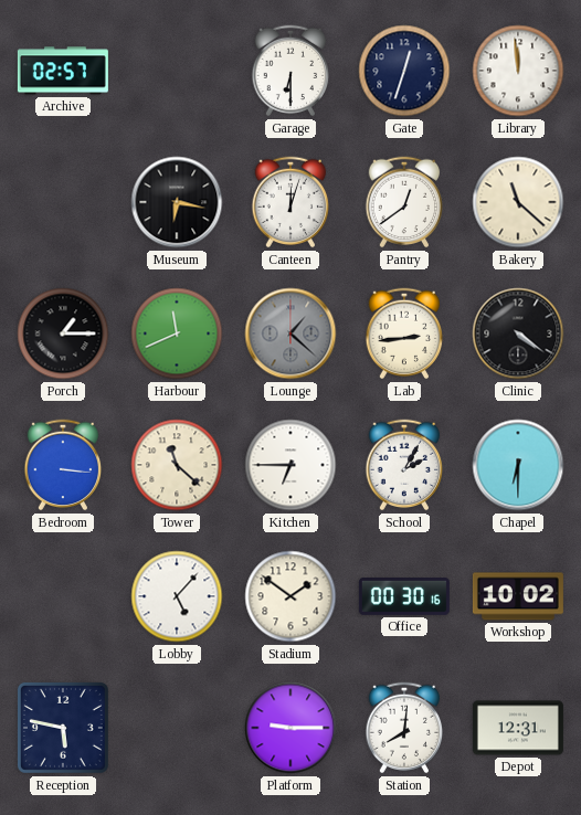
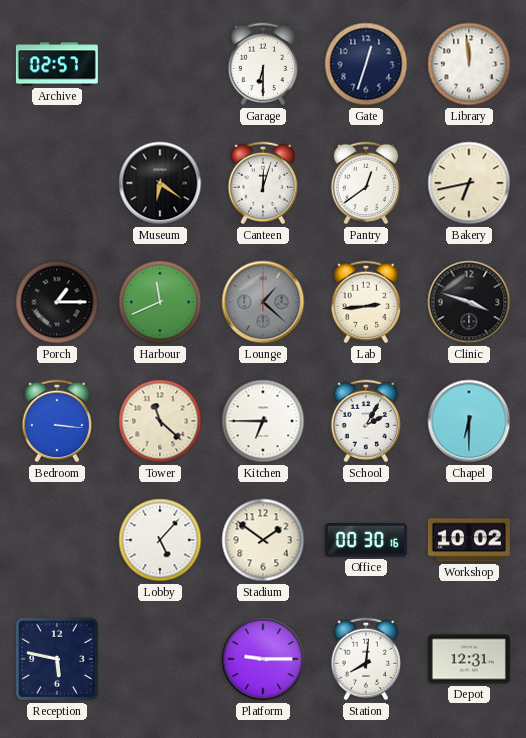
Museum: 6:17 -> 6:21 (160, 183)
Bakery: 11:22 -> 6:43 (469, 183)
Clinic: 4:21 -> 3:48 (469, 302)
